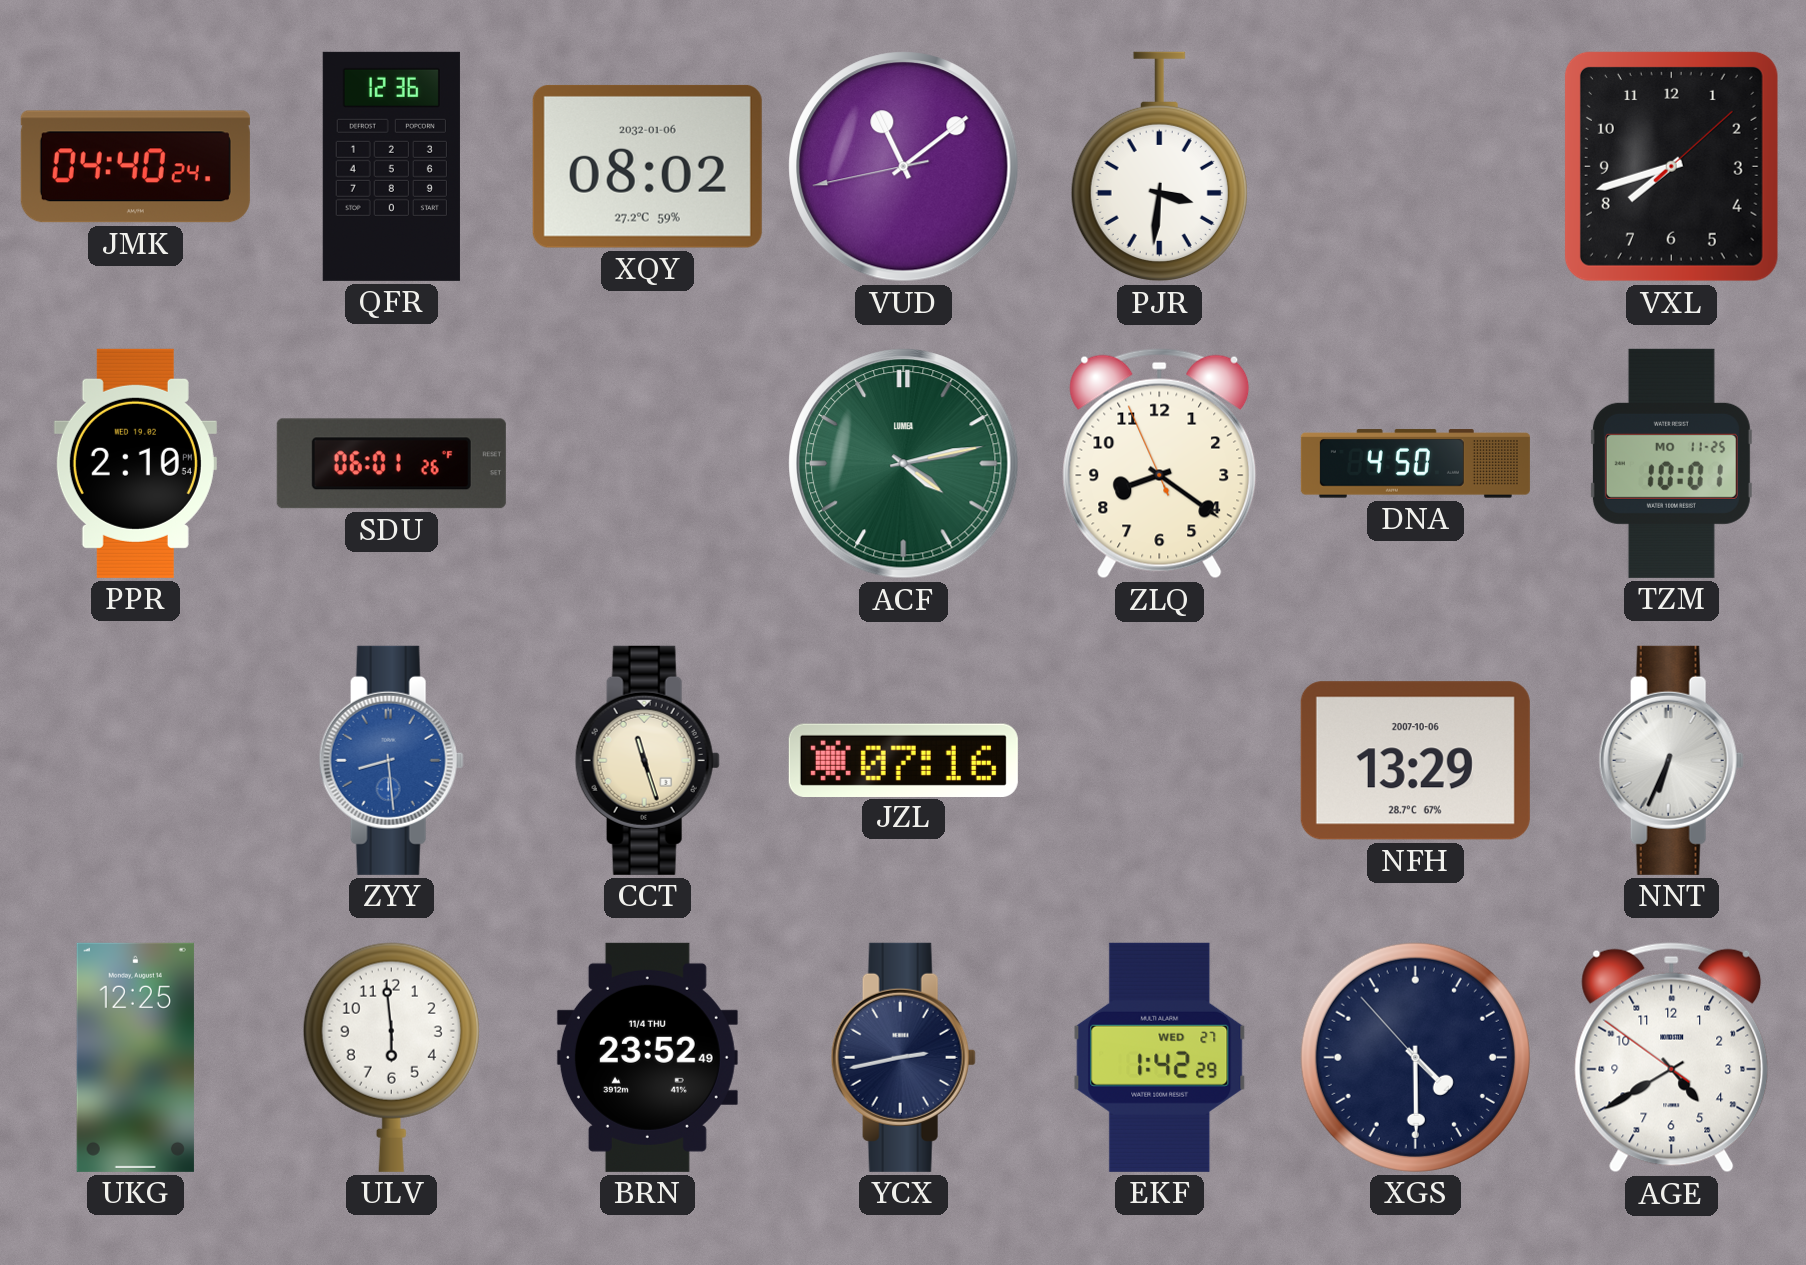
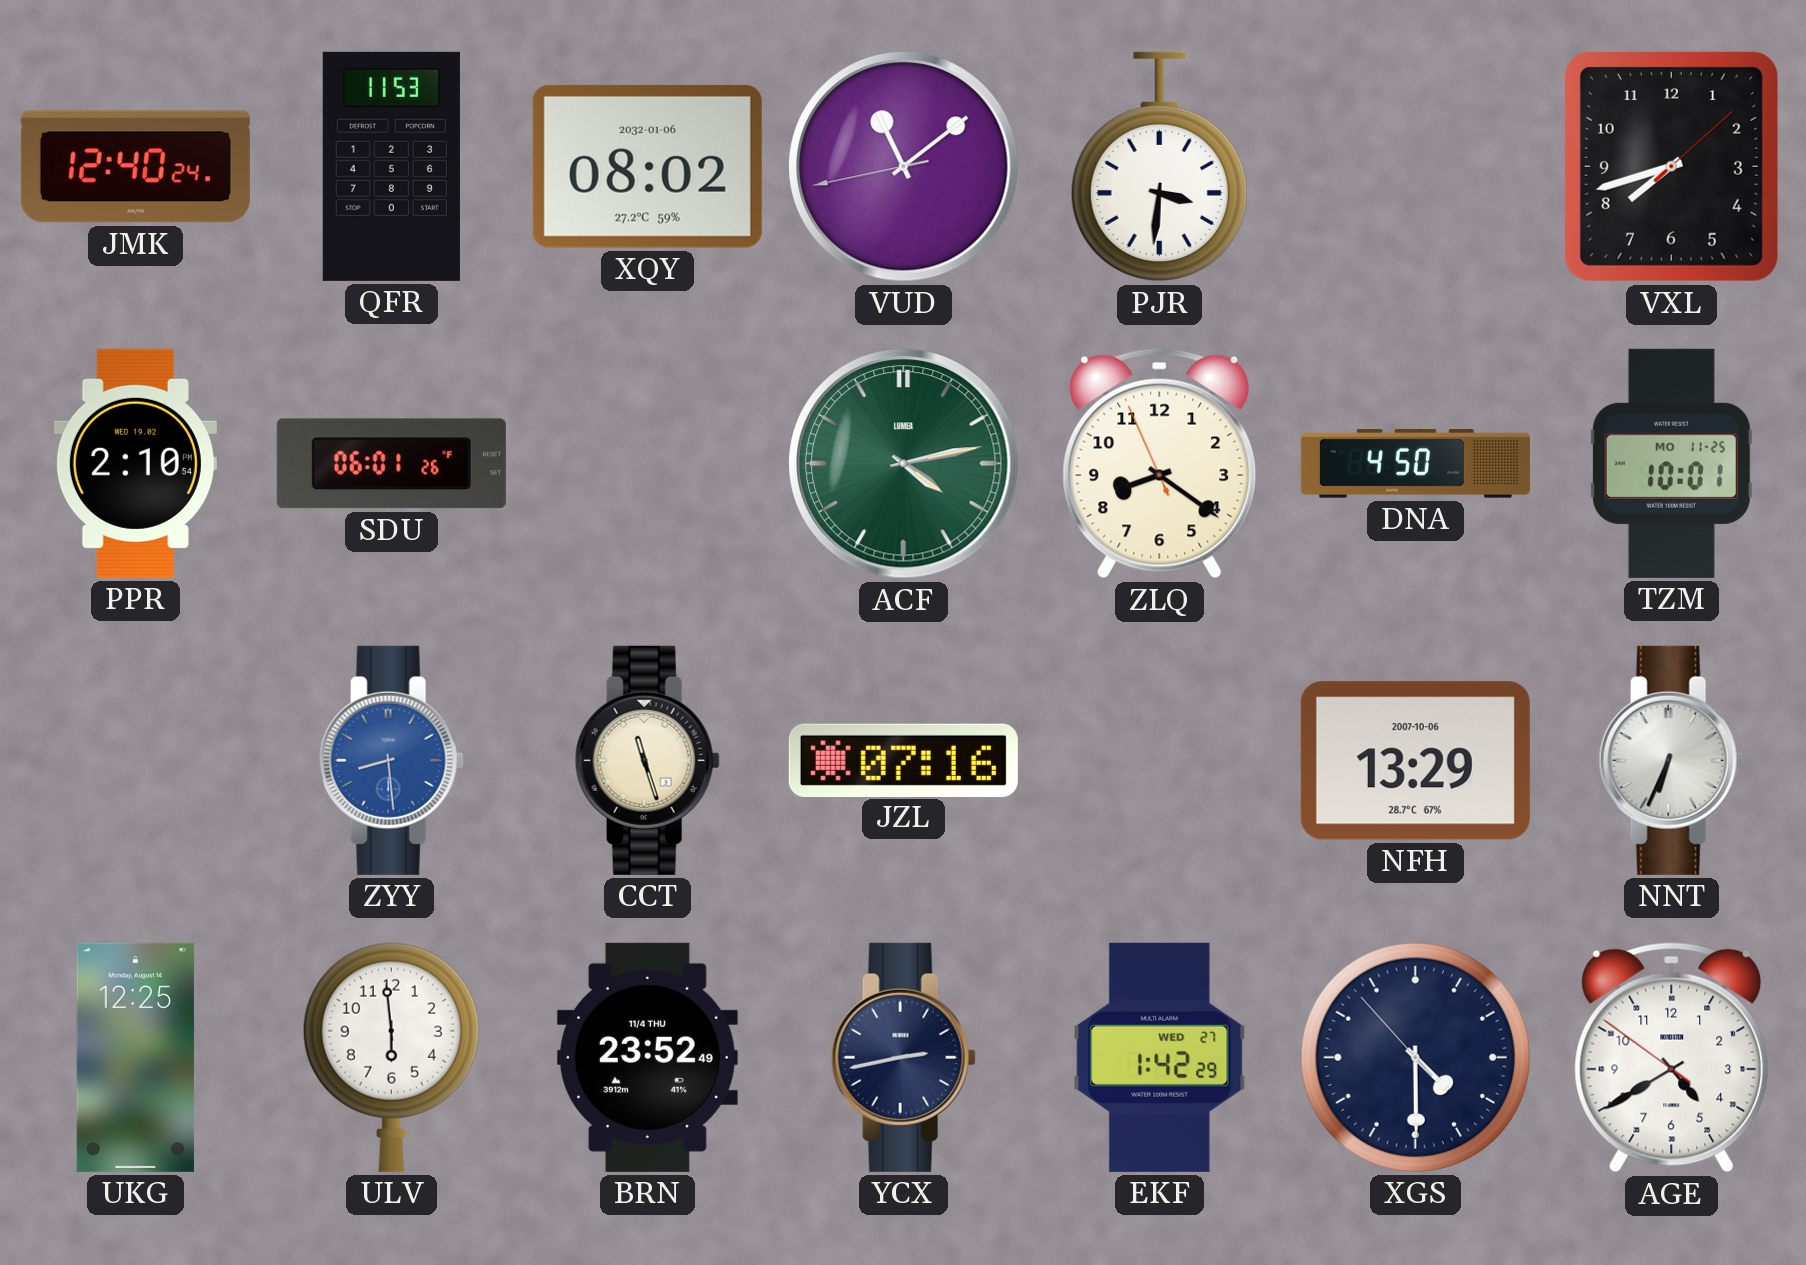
JMK: 04:40 -> 12:40 (135, 167)
QFR: 12:36 -> 11:53 (391, 166)
